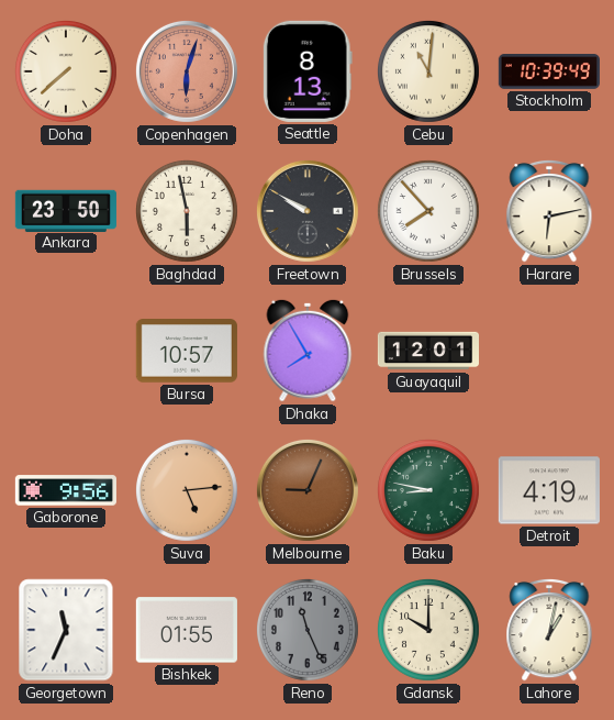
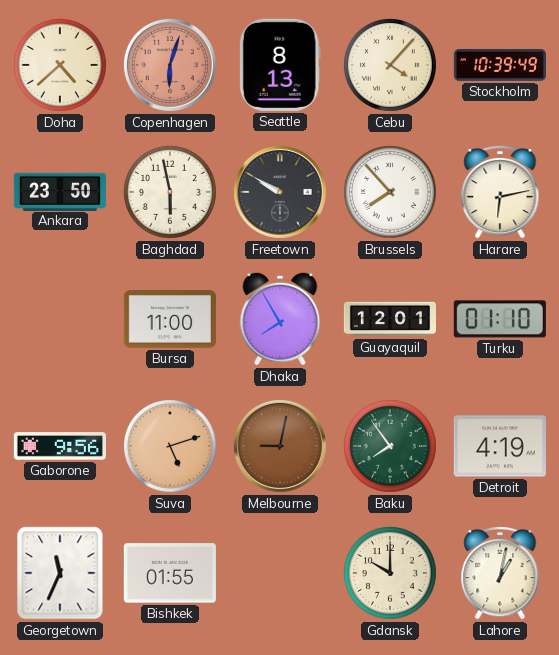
Doha: 7:38 -> 4:38 (60, 65)
Cebu: 11:01 -> 4:07 (390, 65)
Bursa: 10:57 -> 11:00 (170, 319)
Turku: none -> 01:10 (500, 319)
Suva: 5:14 -> 5:12 (170, 446)
Melbourne: 9:04 -> 9:02 (280, 446)
Baku: 8:47 -> 7:54 (390, 446)
Reno: 11:26 -> none (308, 630)
